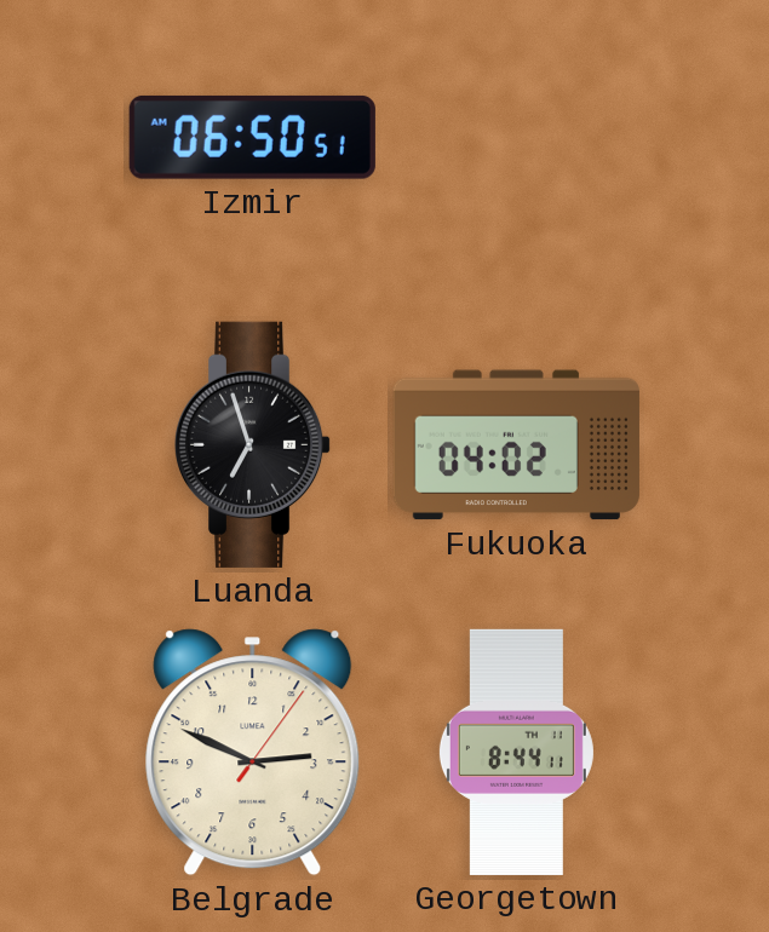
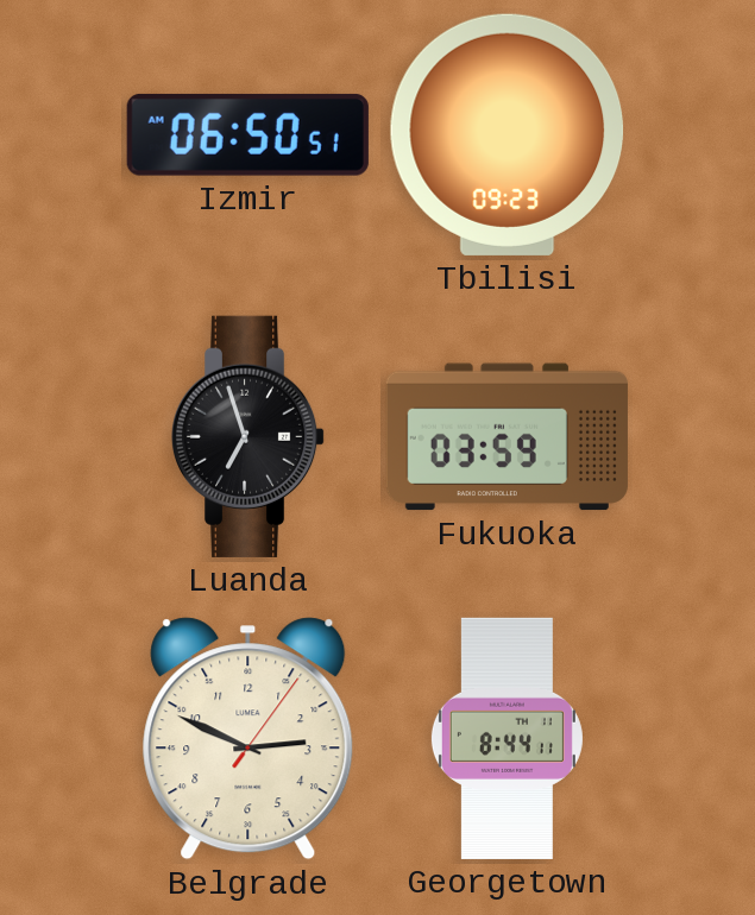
Tbilisi: none -> 09:23 (508, 134)
Fukuoka: 04:02 -> 03:59 (507, 437)
